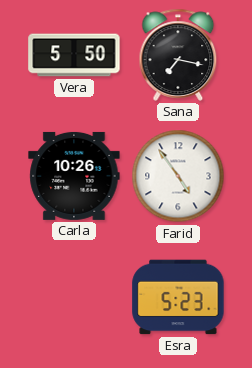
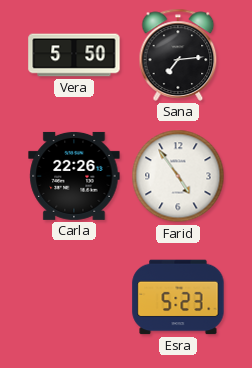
Sana: 7:17 -> 7:14 (178, 55)
Carla: 10:26 -> 22:26 (74, 176)
